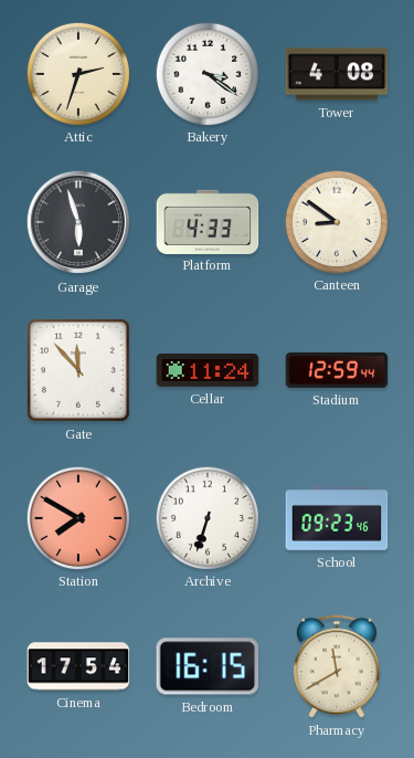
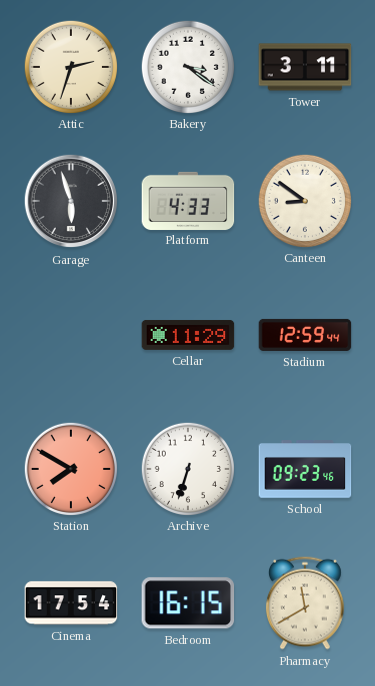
Tower: 4:08 -> 3:11 (305, 67)
Gate: 11:53 -> none (78, 370)
Cellar: 11:24 -> 11:29 (188, 335)
